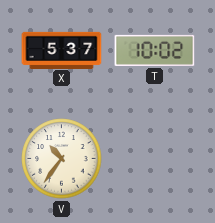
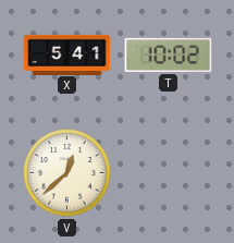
X: 5:37 -> 5:41 (67, 54)
V: 10:36 -> 12:38 (67, 173)
